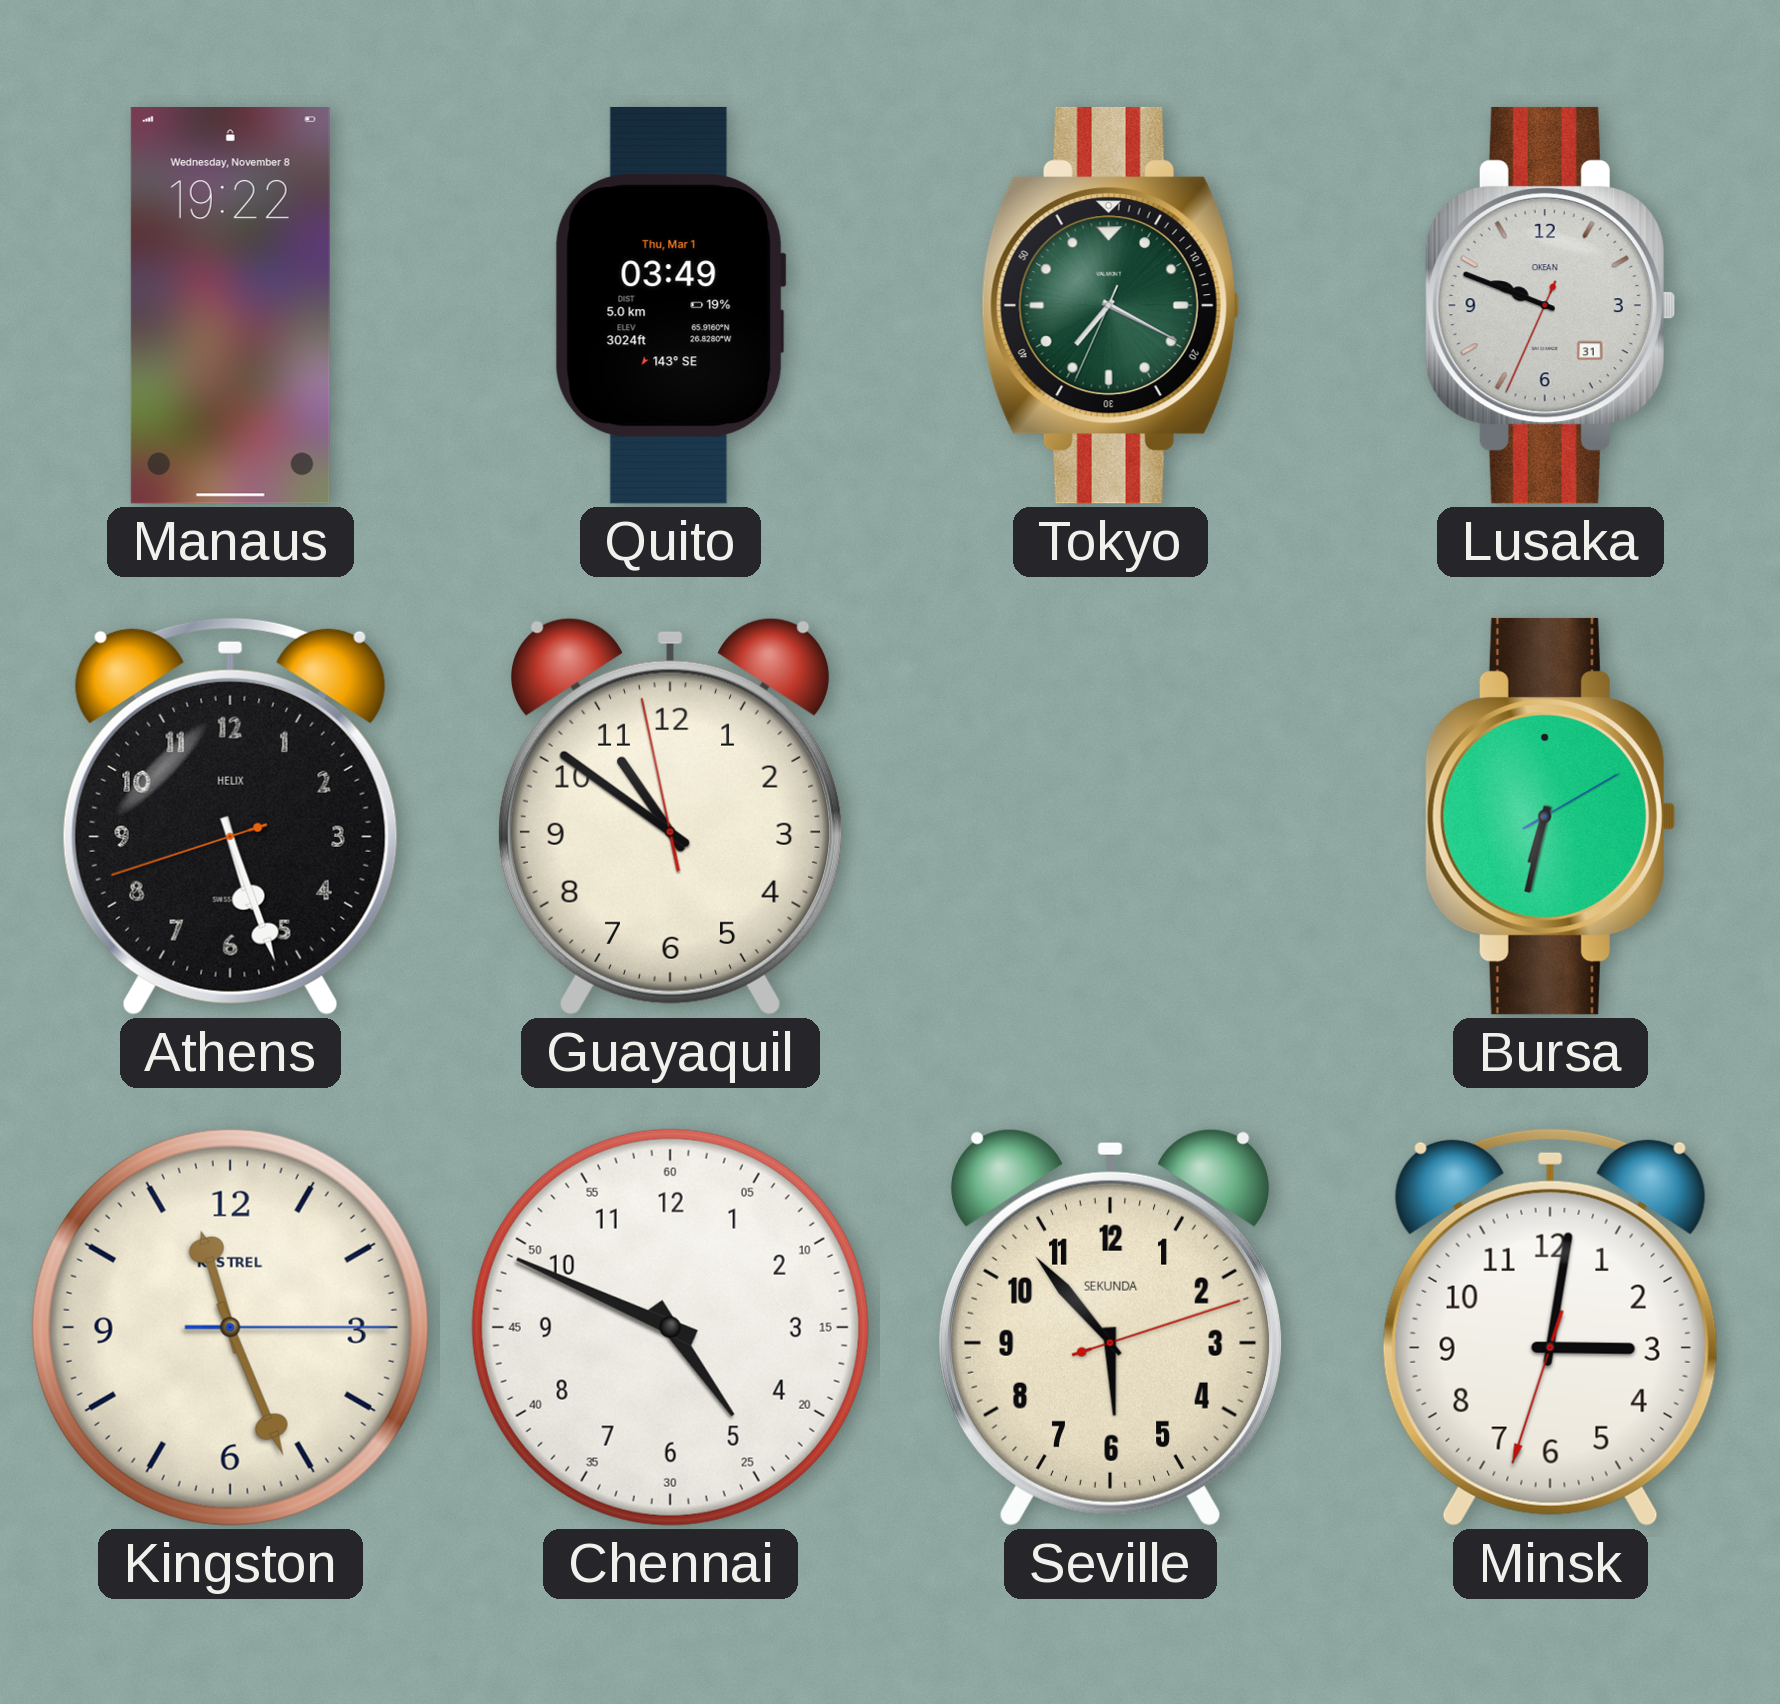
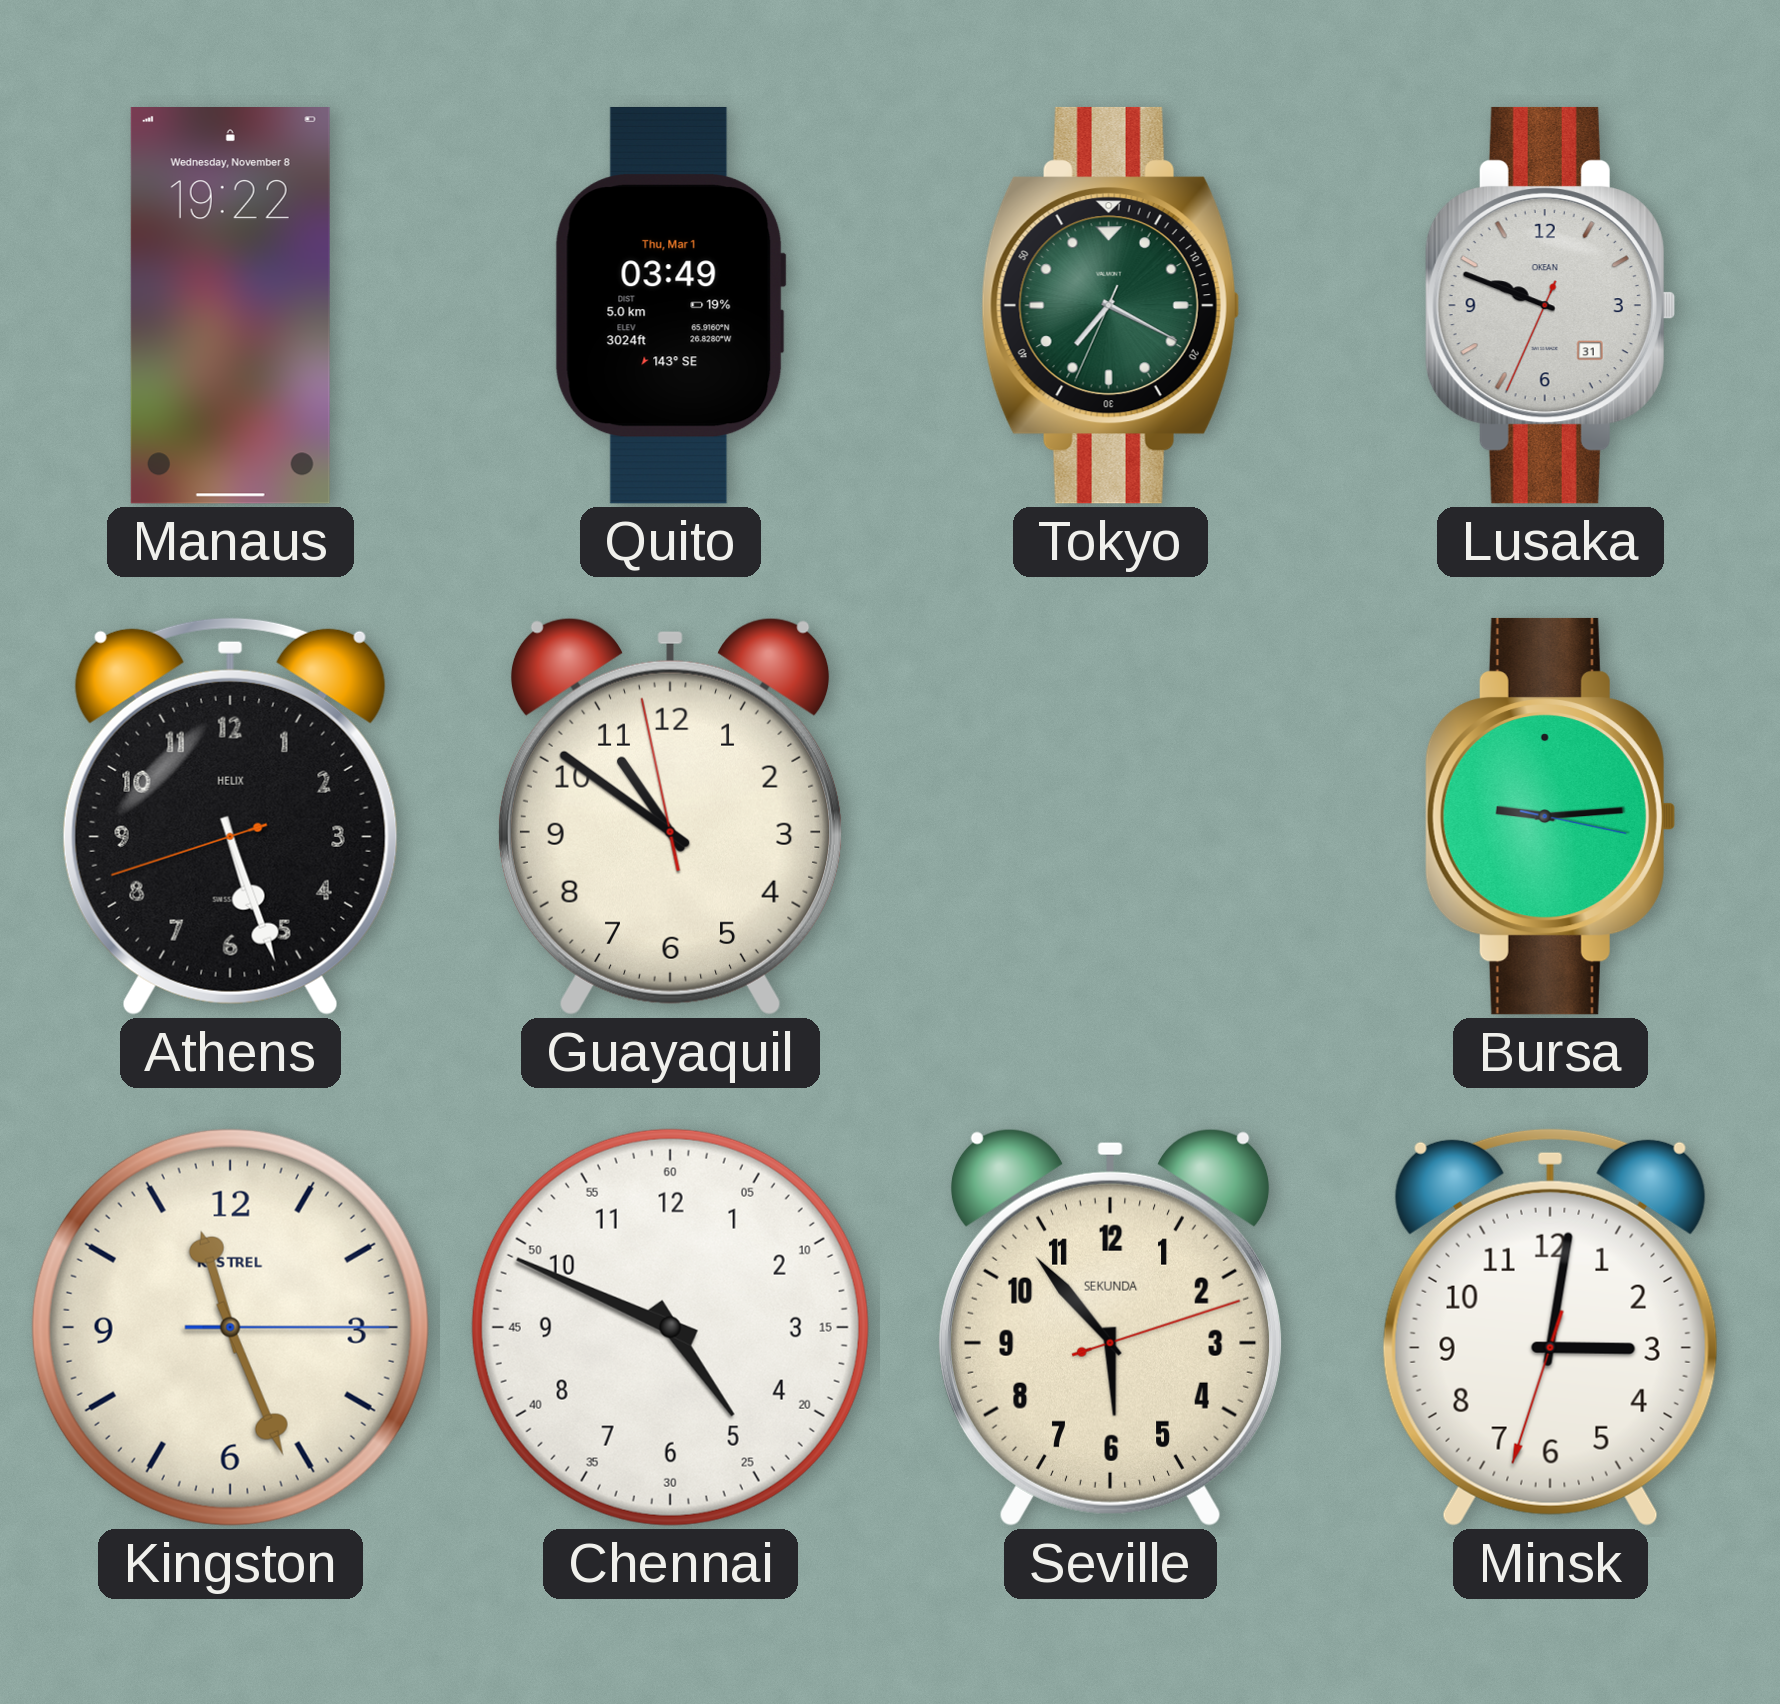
Bursa: 6:32 -> 9:14 (1550, 816)
